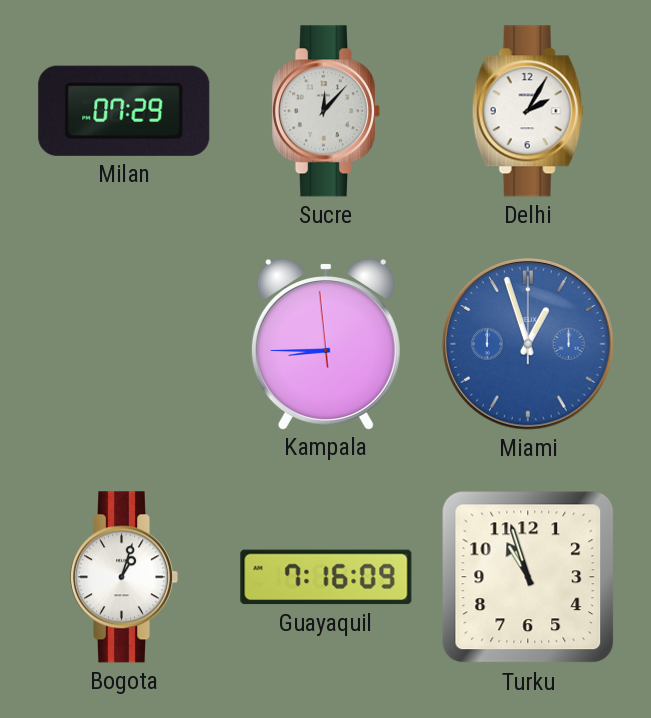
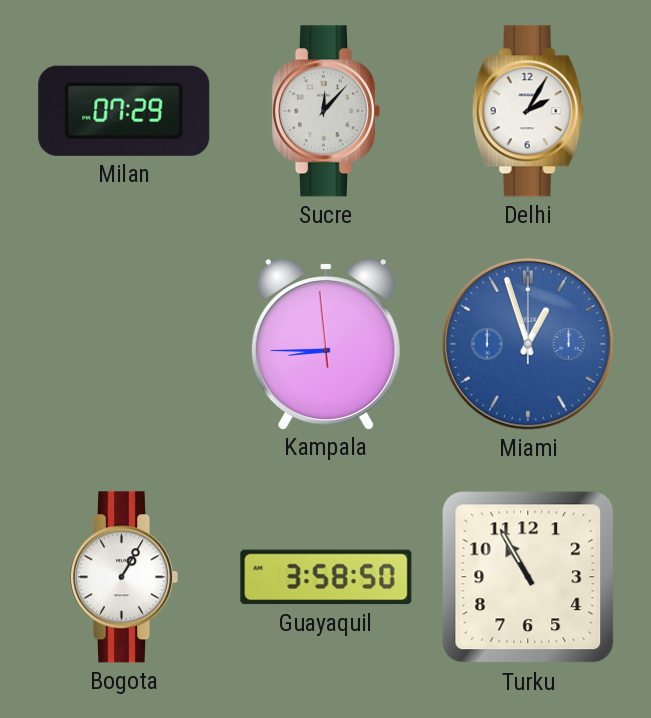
Bogota: 1:03 -> 1:05 (124, 577)
Guayaquil: 7:16 -> 3:58 (326, 577)
Turku: 10:57 -> 10:55 (528, 577)
